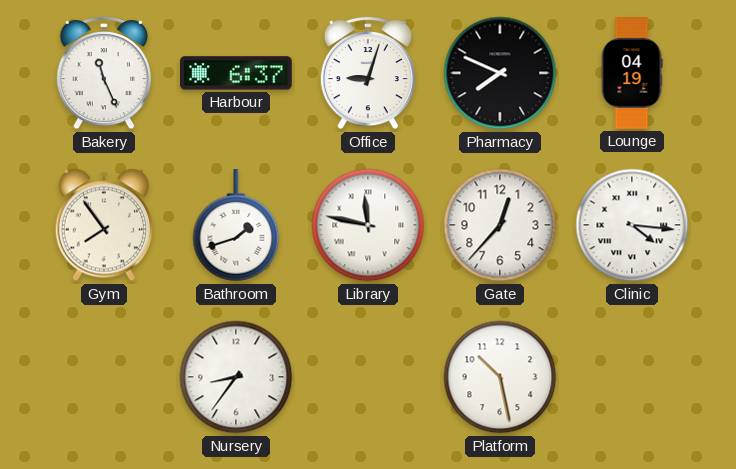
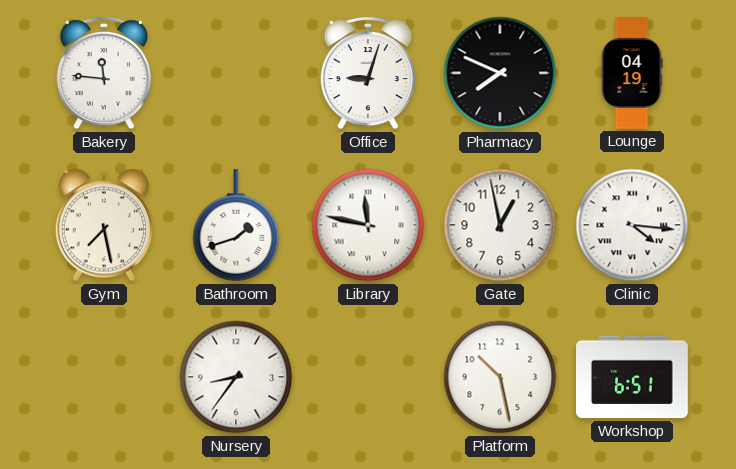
Bakery: 11:26 -> 11:46 (104, 73)
Harbour: 6:37 -> none (237, 73)
Gym: 7:54 -> 7:28 (104, 225)
Gate: 12:37 -> 12:58 (500, 225)
Workshop: none -> 6:51 (632, 377)
